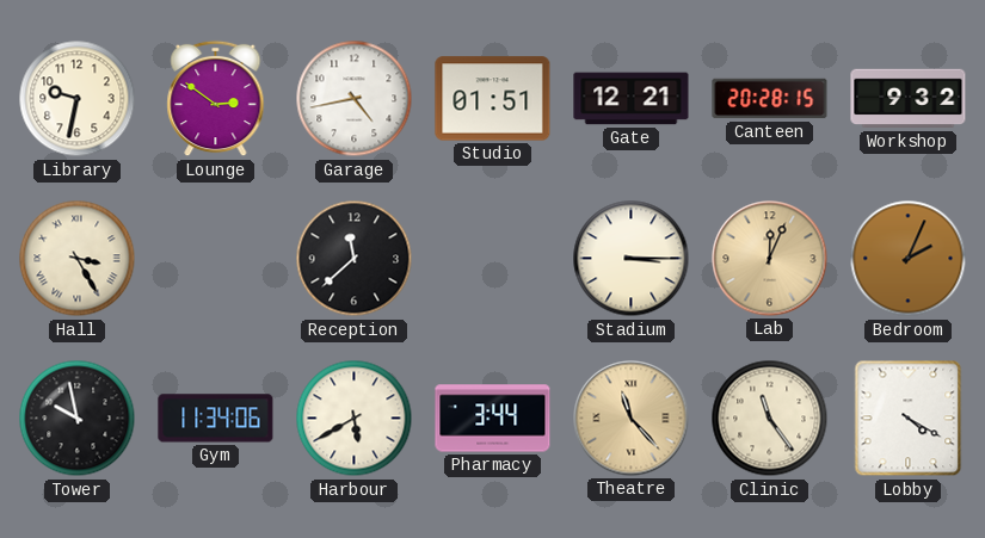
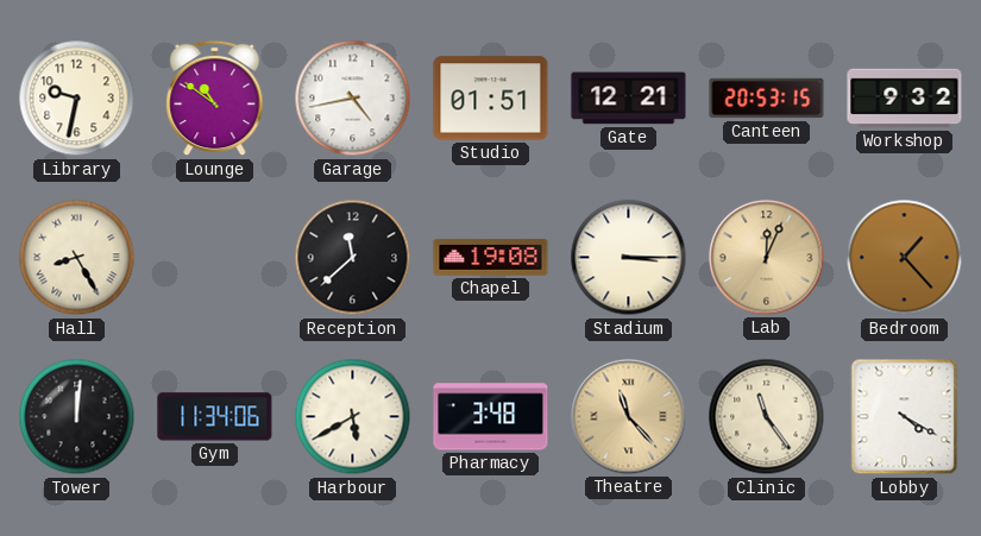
Lounge: 2:51 -> 10:51 (215, 99)
Canteen: 20:28 -> 20:53 (767, 99)
Hall: 3:25 -> 8:25 (77, 258)
Chapel: none -> 19:08 (491, 257)
Bedroom: 2:04 -> 1:23 (905, 258)
Tower: 9:58 -> 12:01 (77, 417)
Pharmacy: 3:44 -> 3:48 (491, 417)
